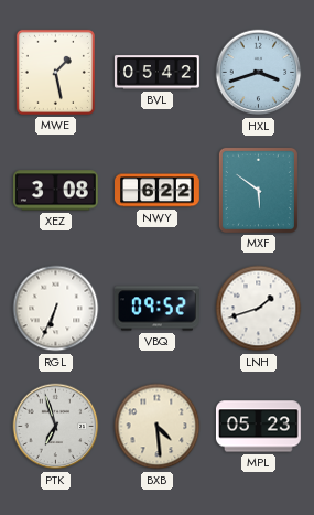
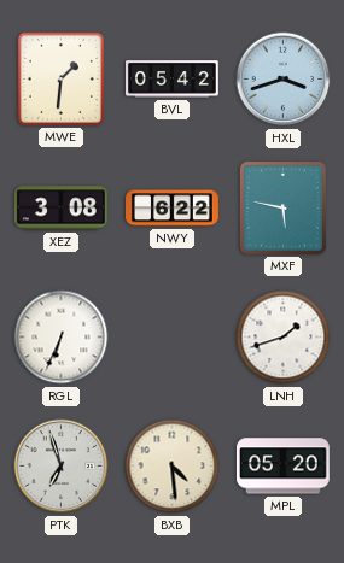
MWE: 1:28 -> 1:31 (60, 78)
MXF: 5:51 -> 5:47 (282, 207)
VBQ: 09:52 -> none (156, 309)
MPL: 05:23 -> 05:20 (282, 467)
